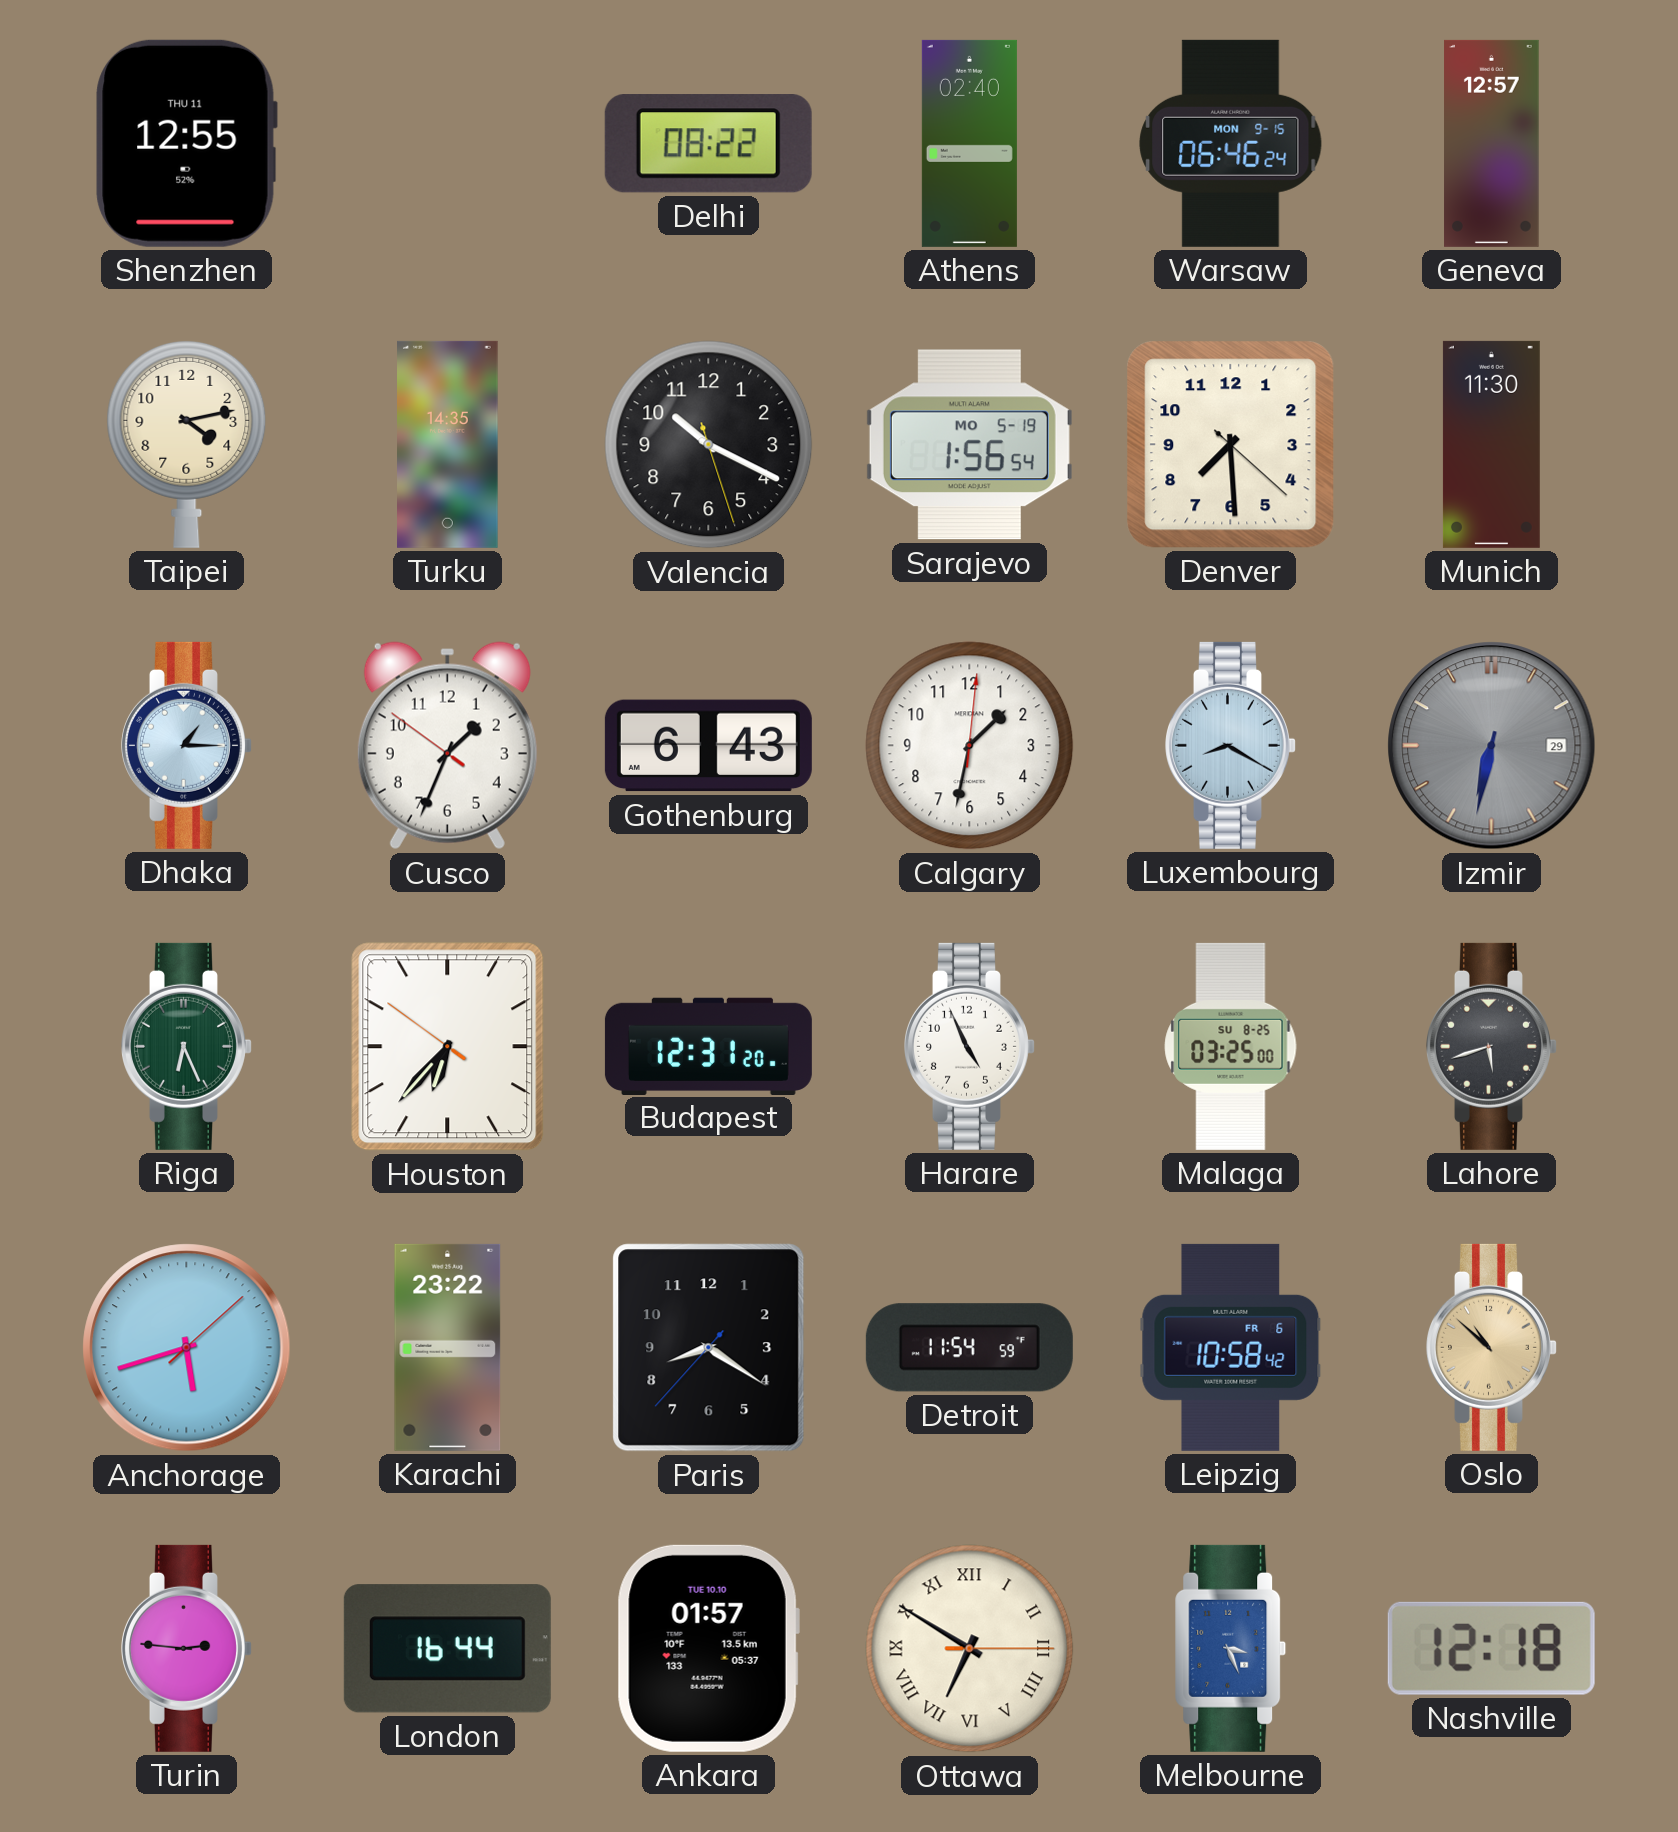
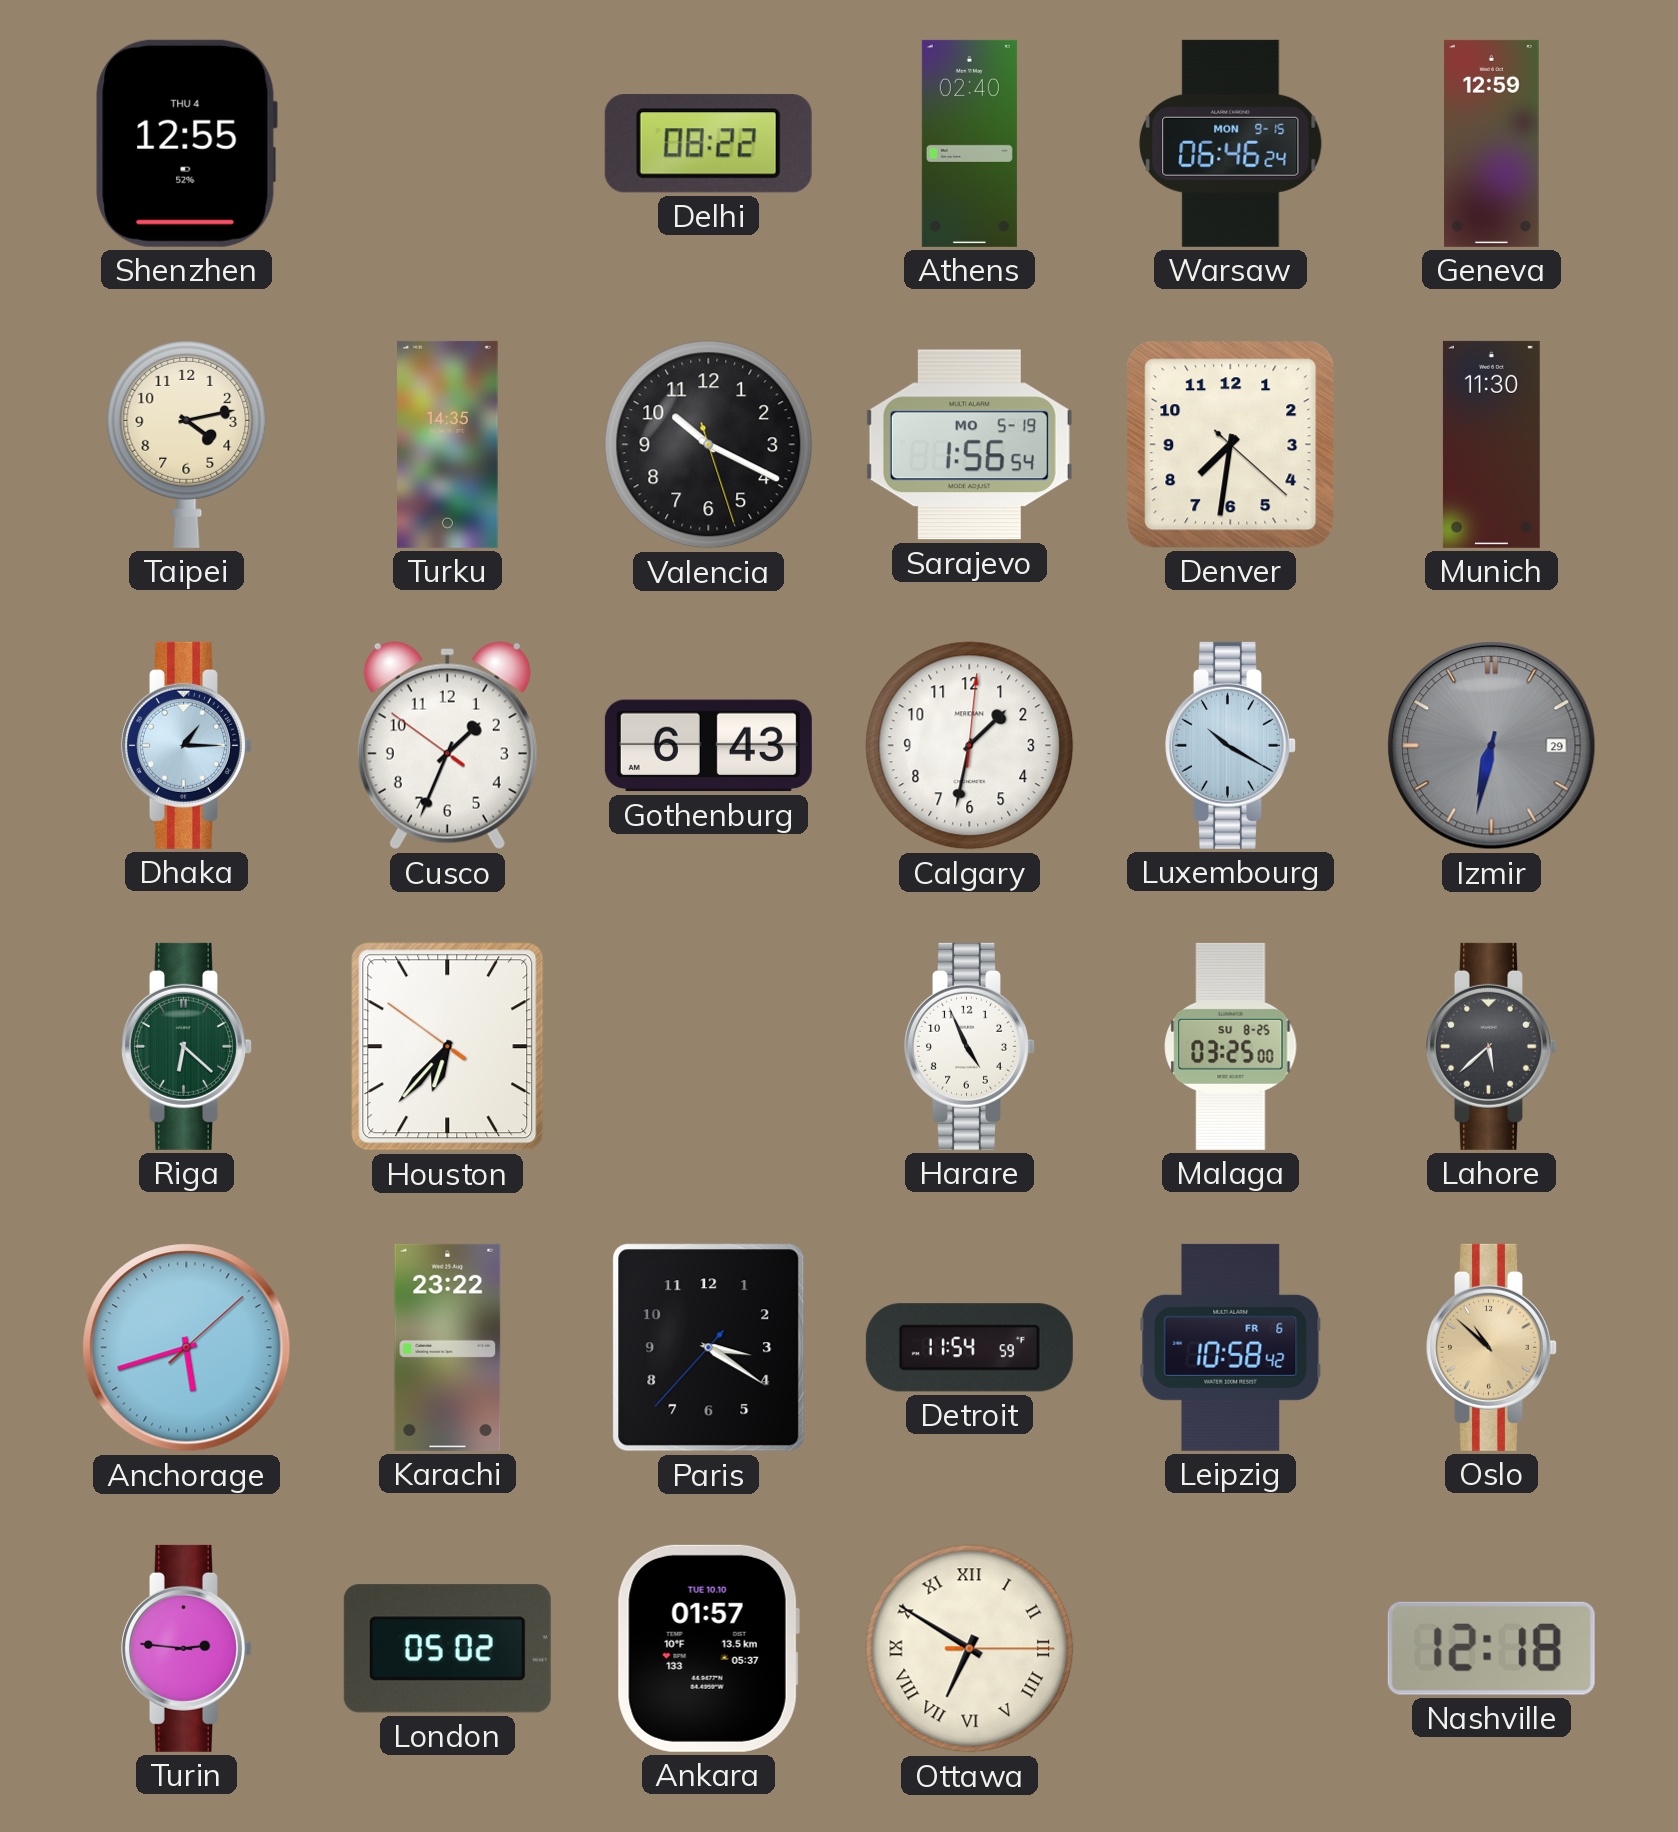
Shenzhen date: THU 11 -> THU 4 (186, 143)
Geneva: 12:57 -> 12:59 (1492, 143)
Denver: 7:29 -> 7:31 (1231, 445)
Luxembourg: 8:20 -> 10:20 (1231, 745)
Riga: 6:26 -> 6:22 (187, 1046)
Budapest: 12:31 -> none (708, 1046)
Lahore: 5:42 -> 5:38 (1492, 1046)
Paris: 8:20 -> 3:20 (709, 1348)
London: 16:44 -> 05:02 (447, 1649)
Melbourne: 3:26 -> none (1231, 1648)
